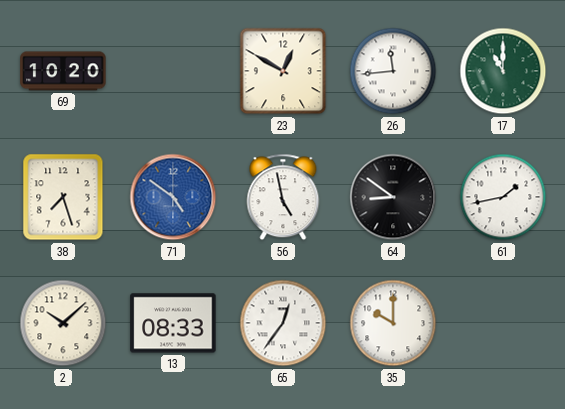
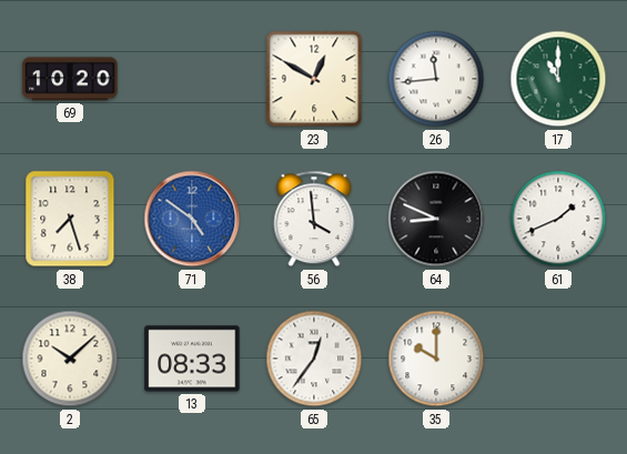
56: 4:58 -> 3:59 (314, 219)
64: 8:51 -> 8:49 (436, 219)
61: 1:43 -> 1:41 (558, 219)
